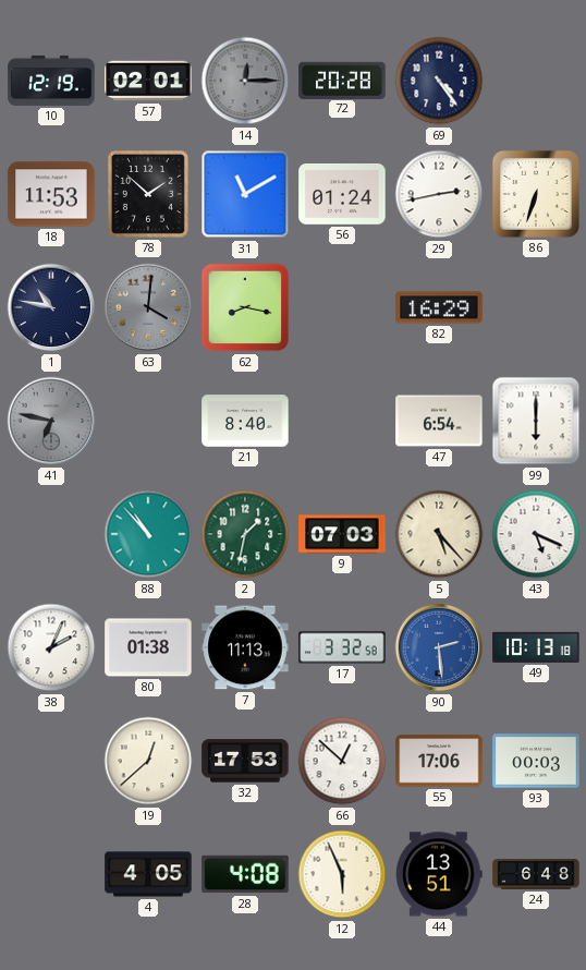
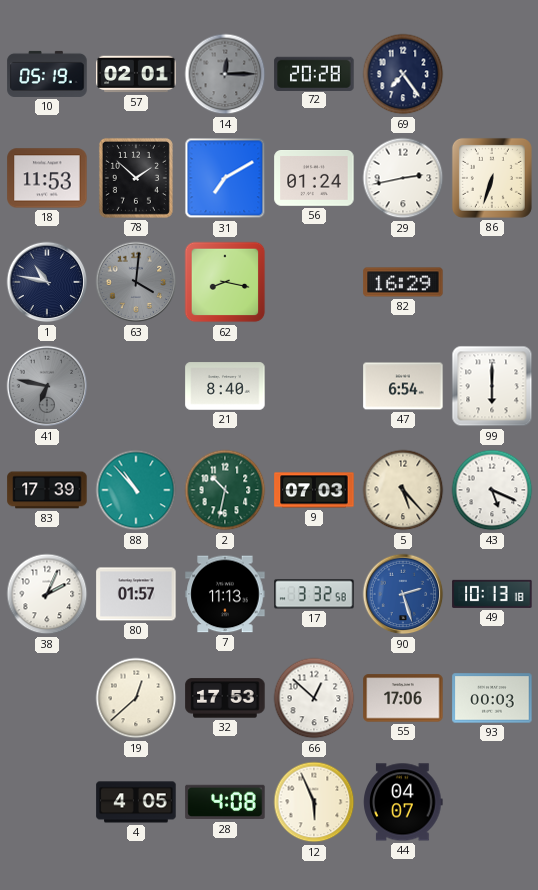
10: 12:19 -> 05:19 (47, 74)
69: 4:24 -> 7:24 (403, 74)
31: 11:10 -> 7:10 (225, 178)
83: none -> 17:39 (47, 490)
2: 1:32 -> 10:32 (225, 490)
80: 01:38 -> 01:57 (136, 594)
90: 2:29 -> 2:27 (403, 594)
44: 13:51 -> 04:07 (403, 802)
24: 6:48 -> none (536, 874)
